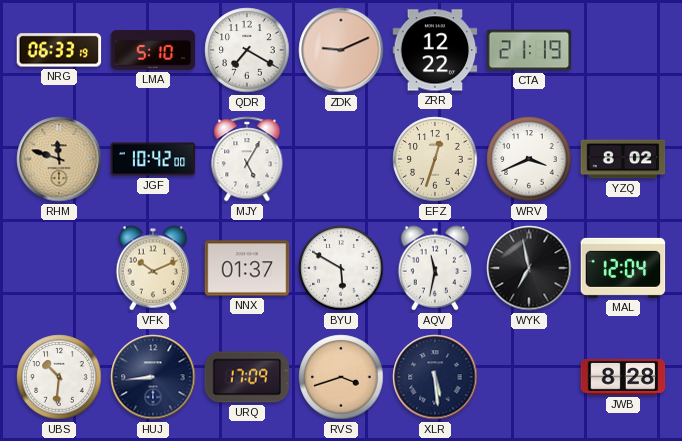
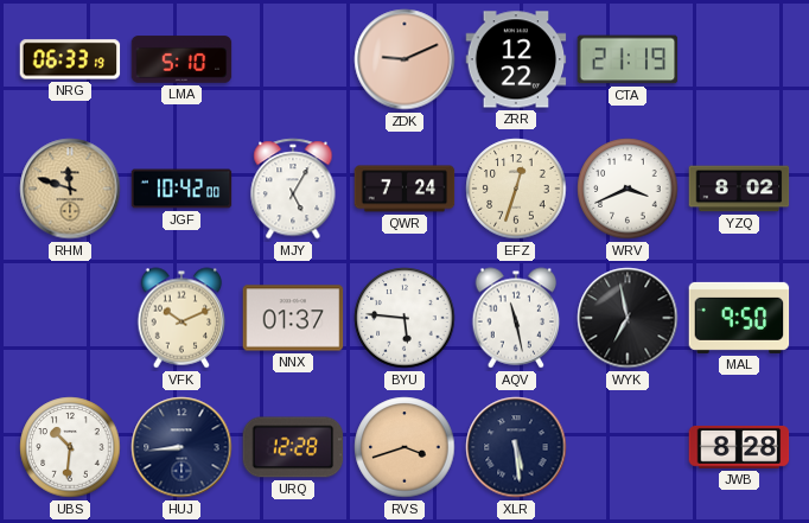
QDR: 7:20 -> none (247, 50)
QWR: none -> 7:24 (404, 189)
BYU: 5:50 -> 5:46 (404, 318)
AQV: 11:32 -> 11:28 (516, 318)
MAL: 12:04 -> 9:50 (739, 318)
URQ: 17:09 -> 12:28 (293, 447)
